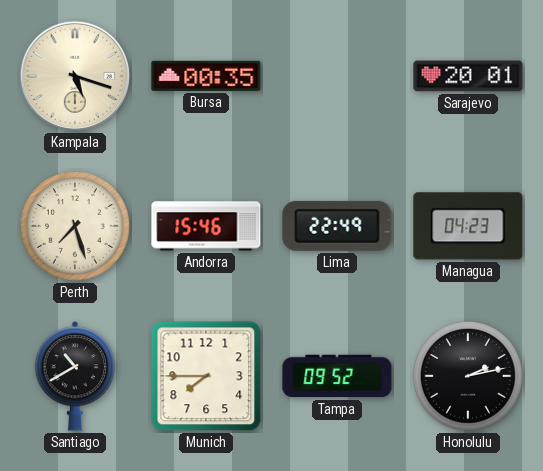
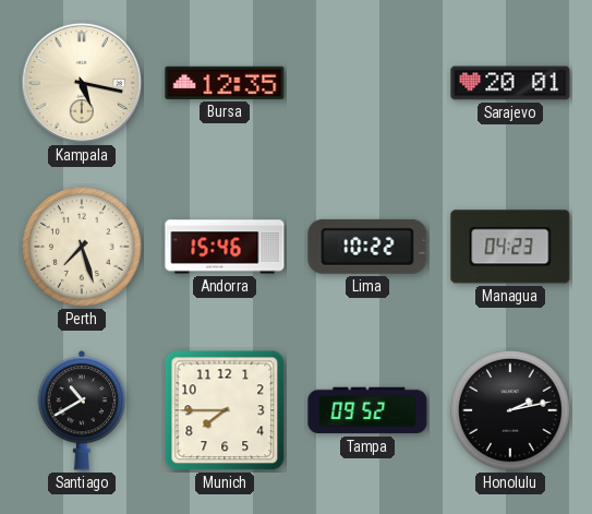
Kampala: 5:18 -> 5:17 (82, 83)
Bursa: 00:35 -> 12:35 (225, 83)
Lima: 22:49 -> 10:22 (367, 247)
